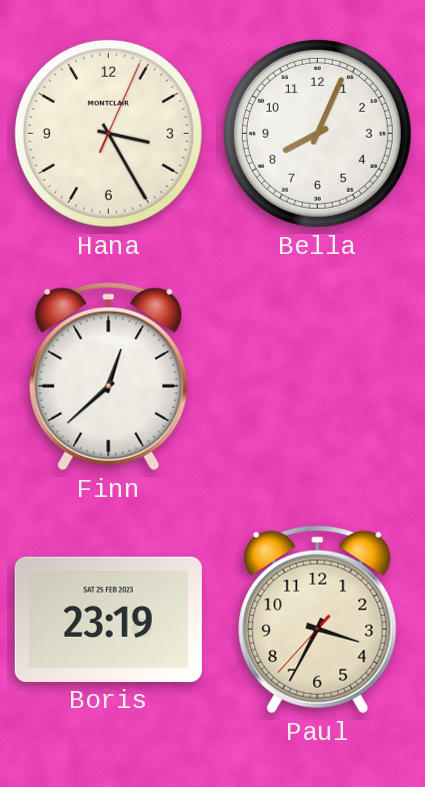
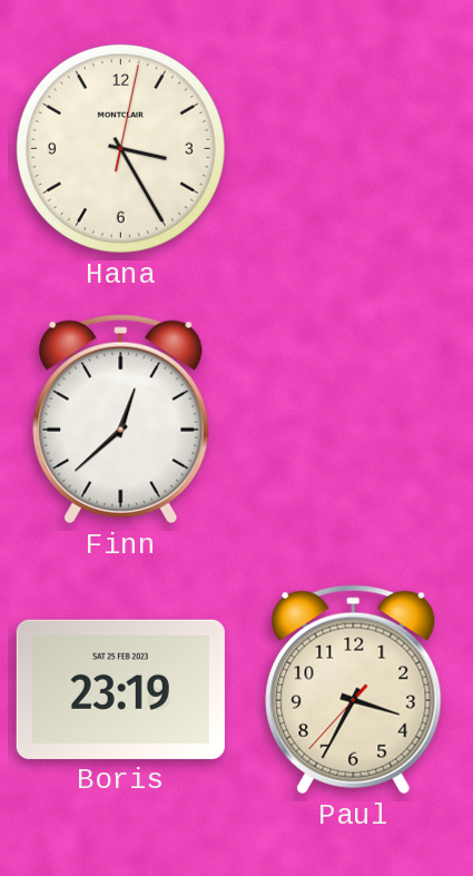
Hana: 3:25:04 -> 3:25:02 (120, 148)
Bella: 8:04 -> none (317, 133)
